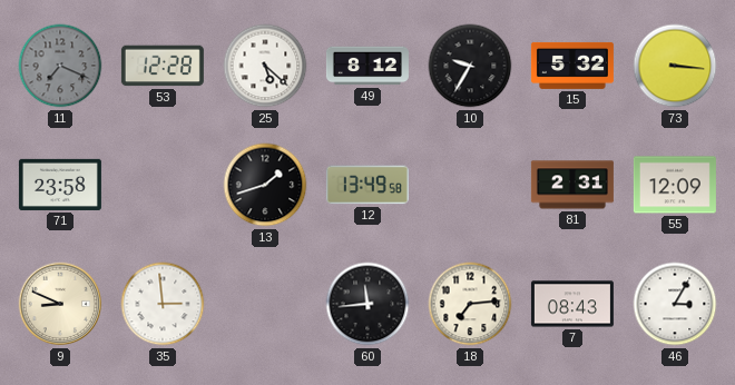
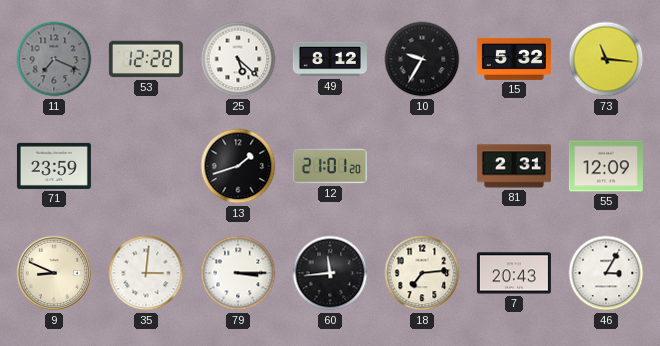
73: 3:16 -> 11:16 (606, 59)
71: 23:58 -> 23:59 (54, 166)
12: 13:49 -> 21:01 (330, 166)
35: 2:59 -> 3:01 (146, 273)
79: none -> 3:15 (238, 273)
7: 08:43 -> 20:43 (514, 273)
